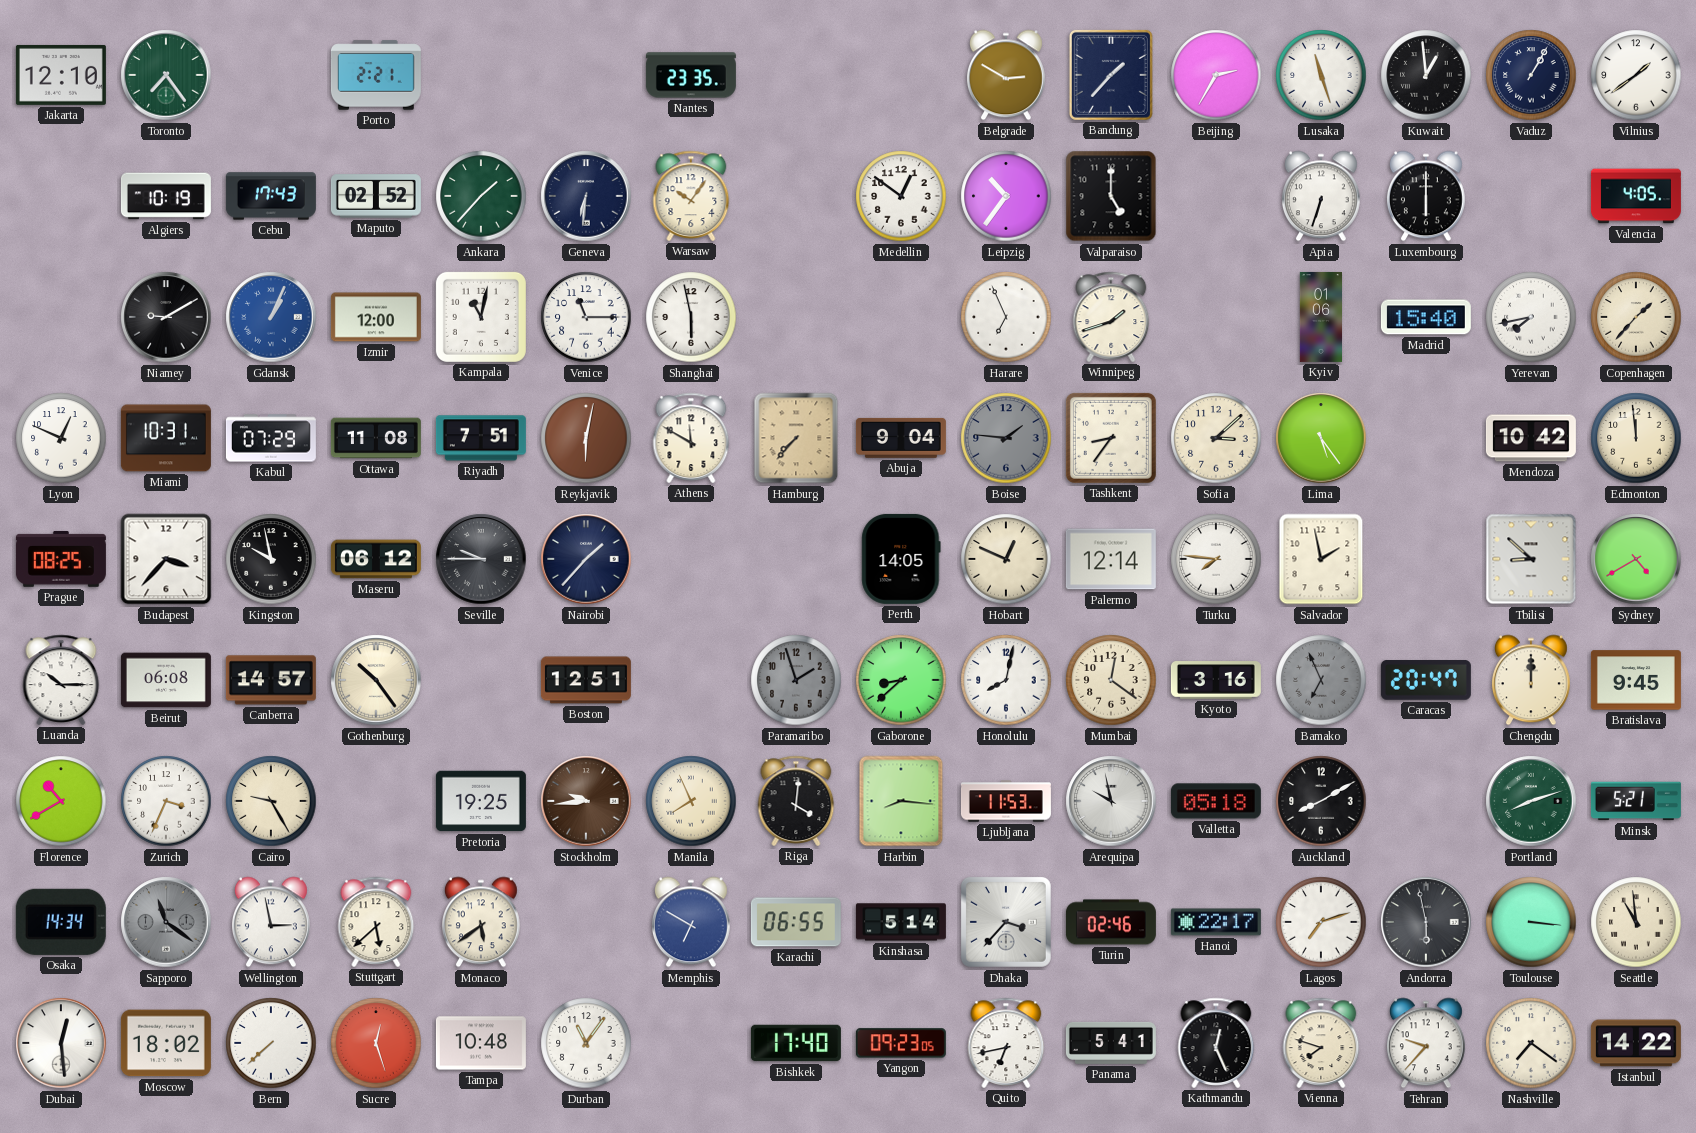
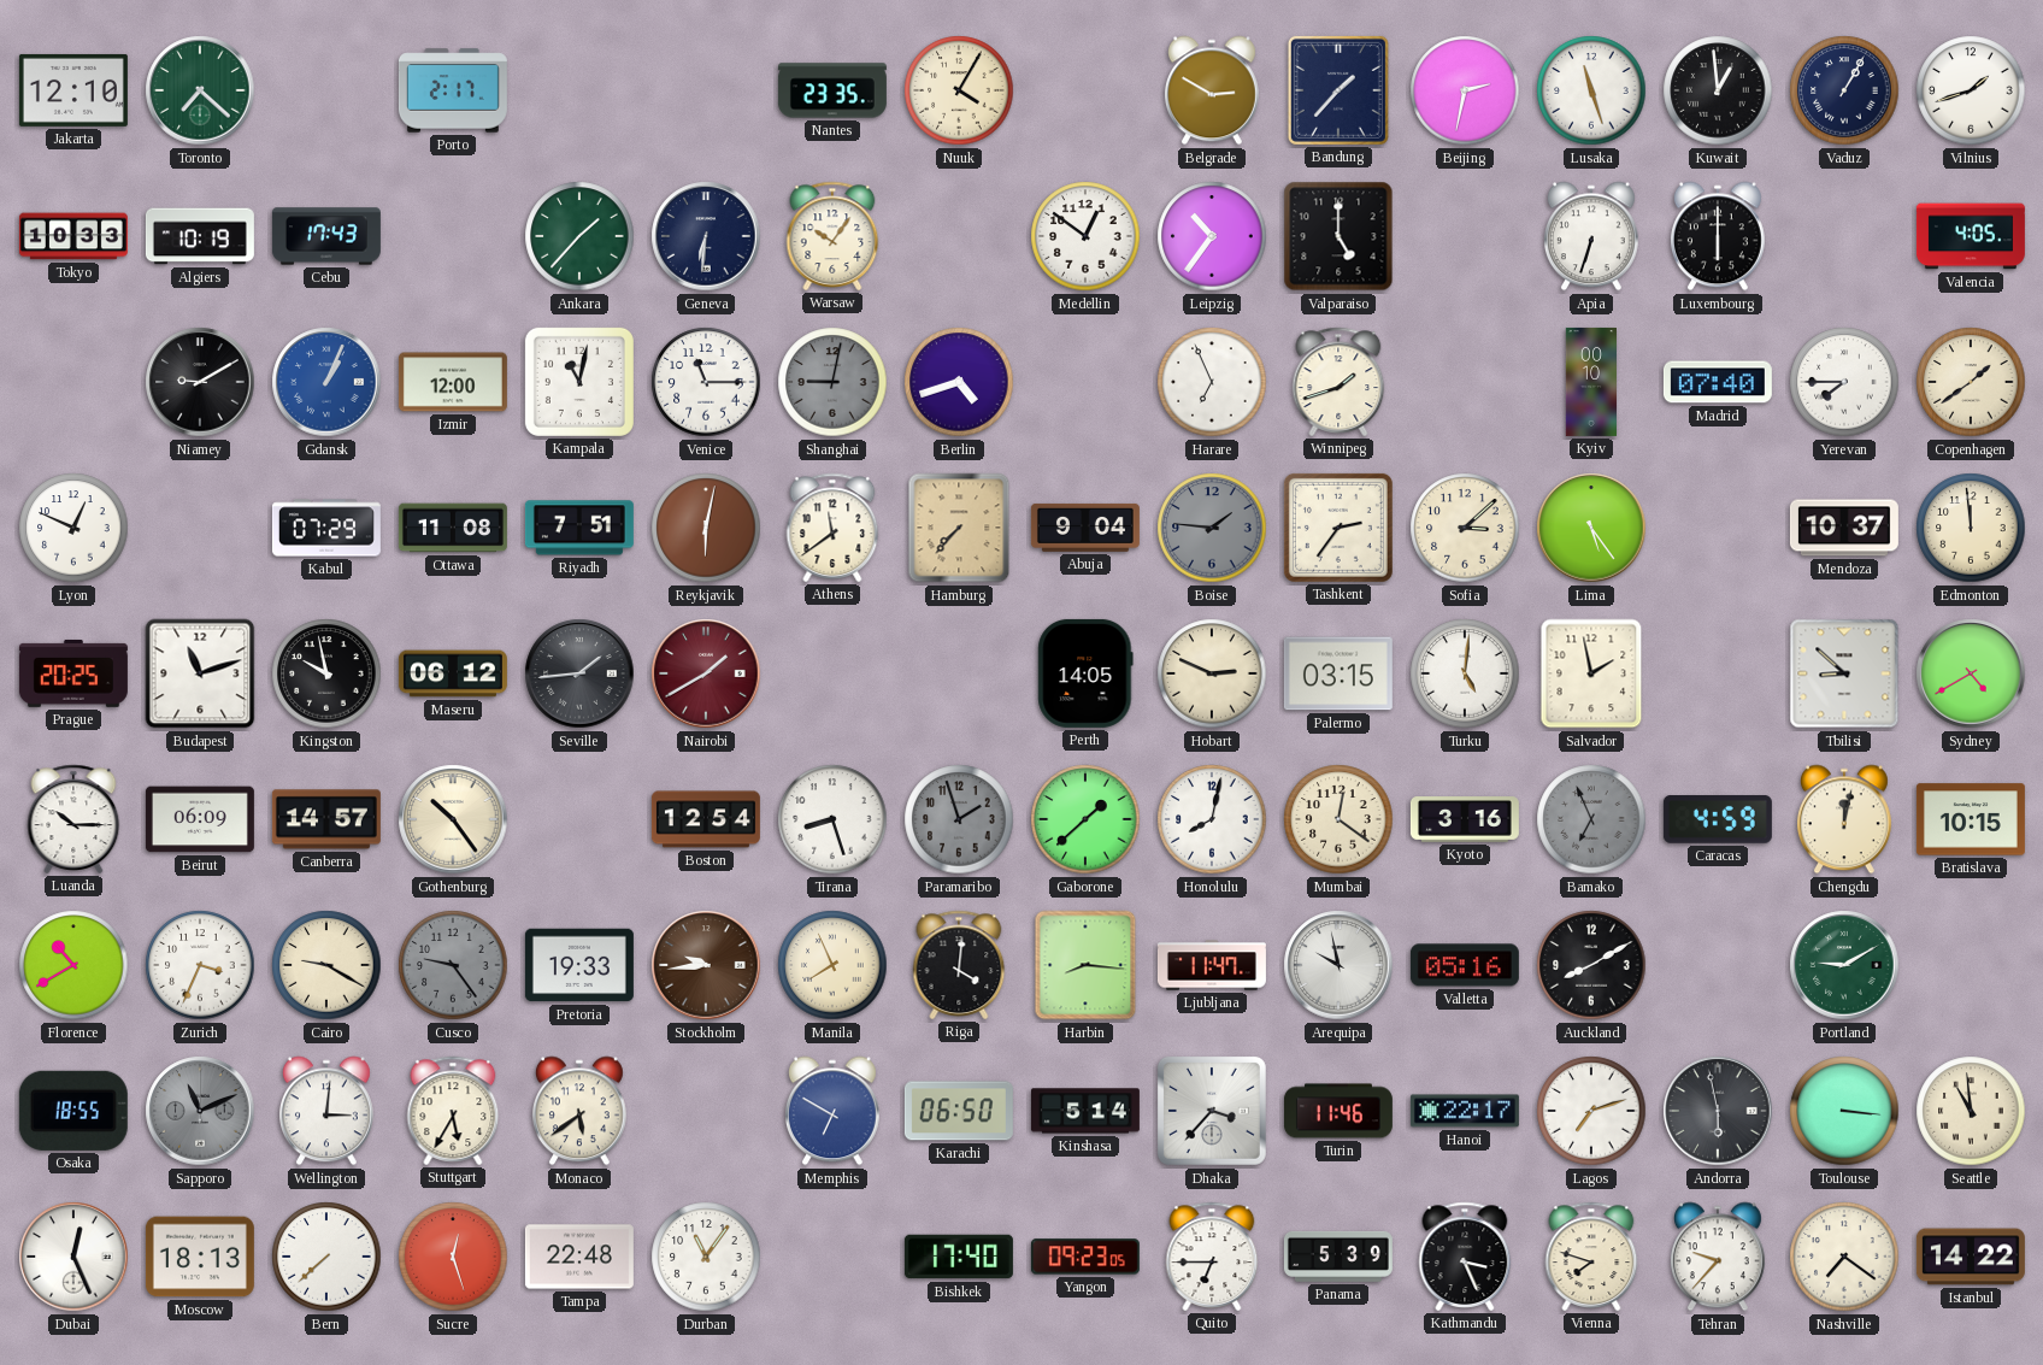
Toronto: 7:24 -> 7:22 (200, 90)
Porto: 2:21 -> 2:17 (453, 90)
Nuuk: none -> 4:05 (959, 90)
Beijing: 2:35 -> 2:32 (1465, 90)
Vilnius: 1:39 -> 1:42 (1971, 90)
Tokyo: none -> 10:33 (73, 236)
Maputo: 02:52 -> none (376, 196)
Shanghai: 5:58 -> 9:02 (832, 382)
Shanghai dial: white -> grey (832, 382)
Berlin: none -> 4:42 (959, 382)
Kyiv: 01:06 -> 00:10 (1590, 382)
Madrid: 15:40 -> 07:40 (1718, 382)
Yerevan: 7:43 -> 7:45 (1844, 382)
Copenhagen: 1:37 -> 1:39 (1971, 382)
Miami: 10:31 -> none (166, 438)
Athens: 11:50 -> 11:39 (832, 528)
Tashkent: 8:36 -> 2:36 (1338, 528)
Mendoza: 10:42 -> 10:37 (1844, 528)
Prague: 08:25 -> 20:25 (73, 673)
Budapest: 3:37 -> 11:12 (200, 673)
Seville: 9:45 -> 1:44 (579, 673)
Nairobi: 1:37 -> 1:40 (706, 673)
Nairobi dial: navy -> burgundy (706, 673)
Hobart: 12:49 -> 2:49 (1212, 673)
Palermo: 12:14 -> 03:15 (1338, 673)
Turku: 7:46 -> 5:01 (1465, 673)
Beirut: 06:08 -> 06:09 (200, 819)
Boston: 12:51 -> 12:54 (706, 819)
Tirana: none -> 8:27 (832, 819)
Gaborone: 8:38 -> 1:38 (1085, 819)
Caracas: 20:47 -> 4:59 (1718, 820)
Chengdu: 12:00 -> 12:02 (1844, 819)
Bratislava: 9:45 -> 10:15 (1971, 819)
Cairo: 9:25 -> 9:20 (326, 965)
Cusco: none -> 9:24 (453, 965)
Pretoria: 19:25 -> 19:33 (579, 965)
Ljubljana: 11:53 -> 11:47 (1212, 965)
Valletta: 05:18 -> 05:16 (1465, 965)
Portland: 8:12 -> 9:10 (1844, 965)
Minsk: 5:21 -> none (1636, 801)
Osaka: 14:34 -> 18:55 (73, 1111)
Sapporo: 11:21 -> 11:11 (200, 1111)
Wellington: 2:58 -> 3:01 (326, 1111)
Stuttgart: 5:38 -> 5:35 (453, 1111)
Karachi: 06:55 -> 06:50 (959, 1111)
Turin: 02:46 -> 11:46 (1338, 1111)
Dubai: 12:29 -> 12:26 (73, 1257)
Moscow: 18:02 -> 18:13 (200, 1257)
Tampa: 10:48 -> 22:48 (579, 1257)
Quito: 6:43 -> 6:45 (1212, 1257)
Panama: 5:41 -> 5:39 (1338, 1257)
Kathmandu: 12:26 -> 3:26 (1465, 1257)
